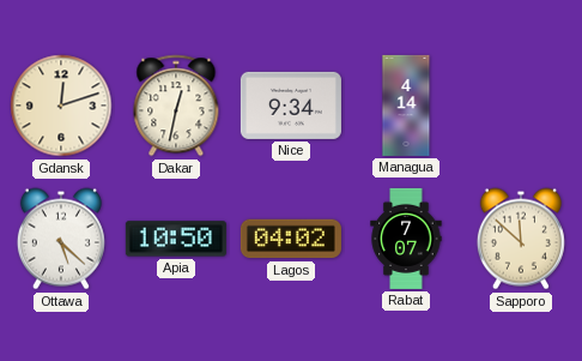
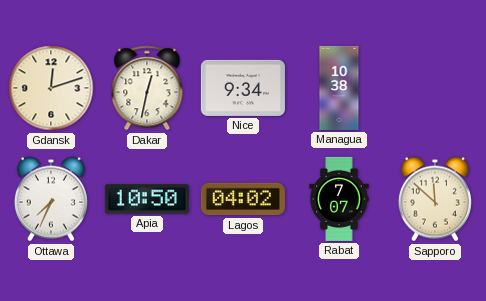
Managua: 4:14 -> 10:38 (339, 88)
Ottawa: 5:22 -> 7:34 (51, 199)
